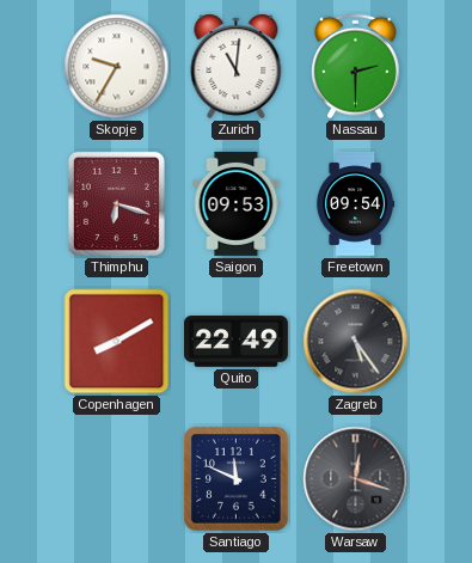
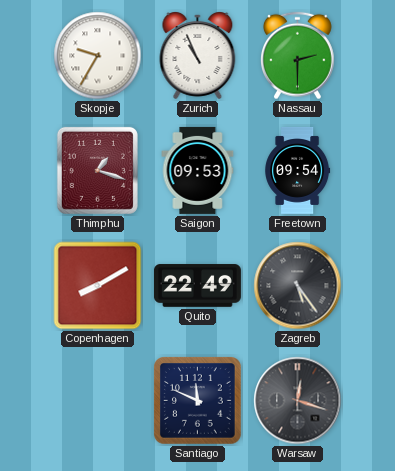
Zurich: 11:01 -> 10:56 (198, 56)
Thimphu: 6:18 -> 1:18 (97, 170)
